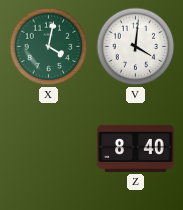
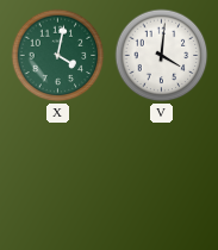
Z: 8:40 -> none (136, 148)
